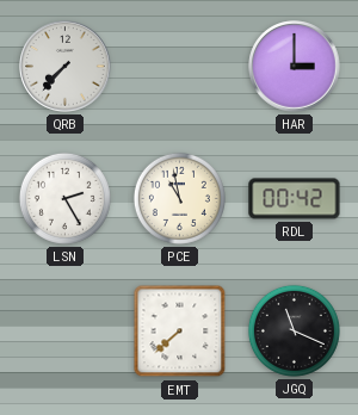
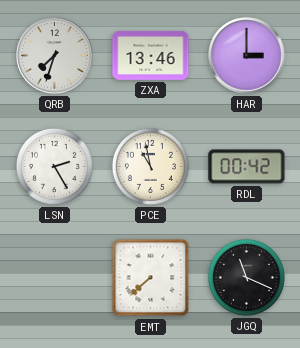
QRB: 7:37 -> 7:33 (55, 56)
ZXA: none -> 13:46 (151, 55)
